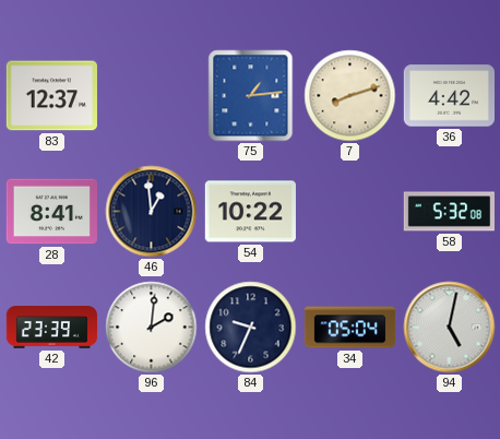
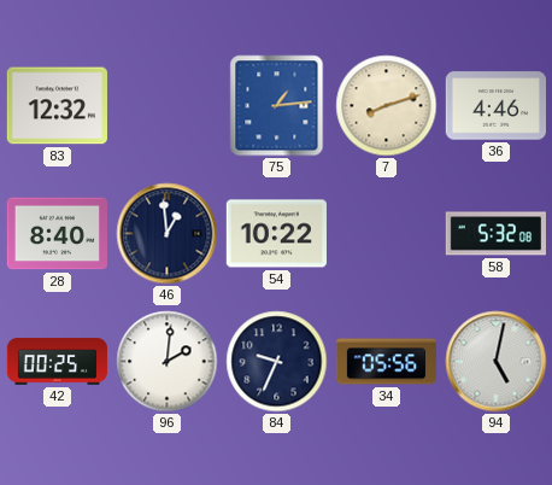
83: 12:37 -> 12:32 (57, 106)
36: 4:42 -> 4:46 (495, 106)
28: 8:41 -> 8:40 (57, 234)
42: 23:39 -> 00:25 (58, 362)
34: 05:04 -> 05:56 (387, 362)
